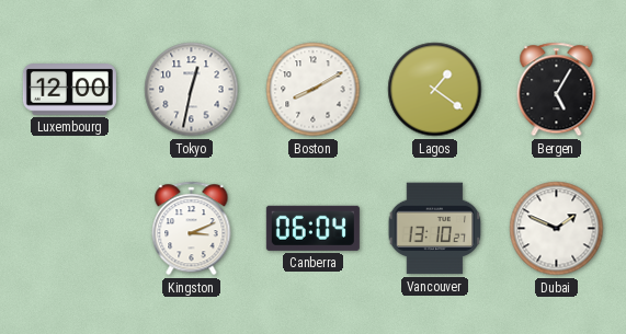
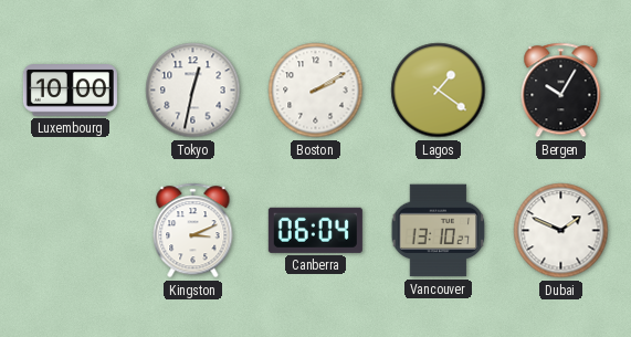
Luxembourg: 12:00 -> 10:00 (70, 91)
Boston: 8:10 -> 2:10 (316, 91)
Bergen: 5:05 -> 10:05 (561, 91)
